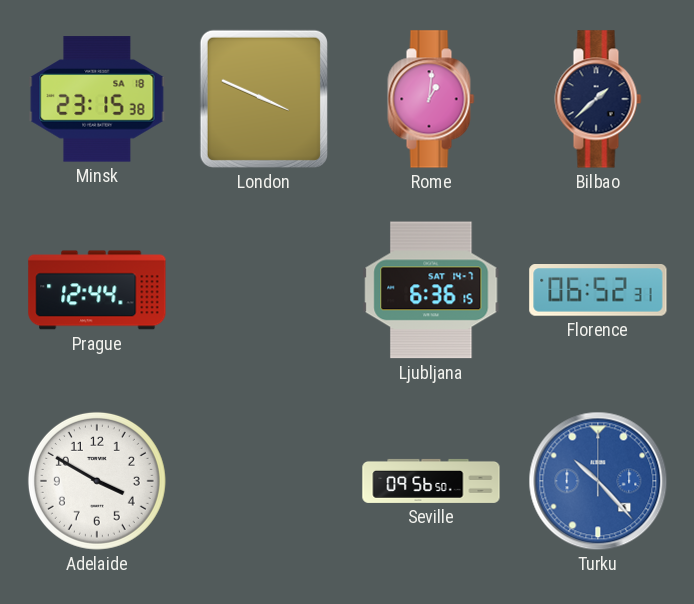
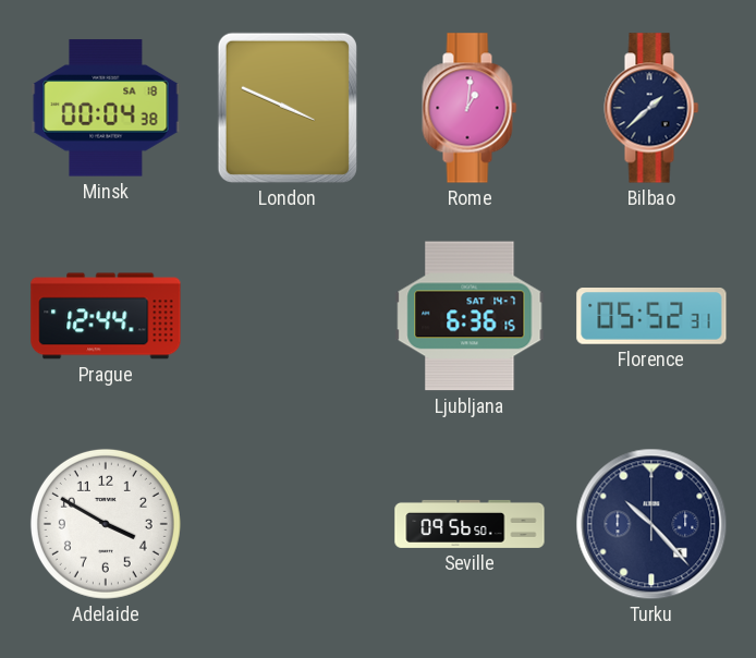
Minsk: 23:15 -> 00:04 (106, 108)
Florence: 06:52 -> 05:52 (651, 317)
Turku dial: blue -> navy (651, 524)
